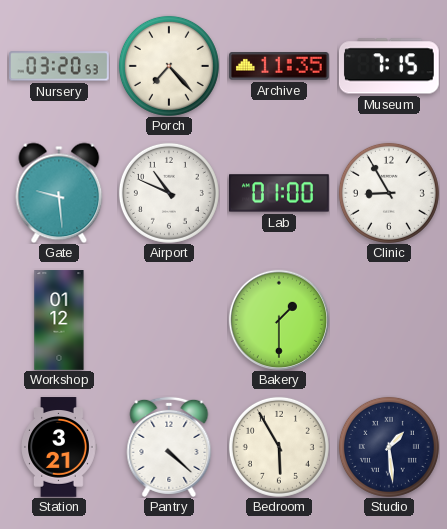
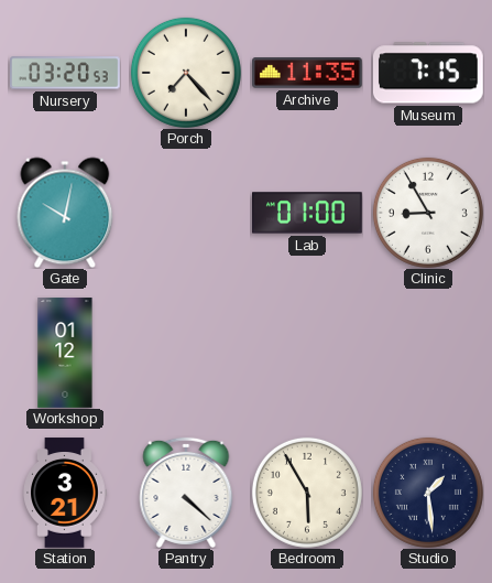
Gate: 9:29 -> 10:02 (65, 213)
Airport: 10:49 -> none (169, 193)
Bakery: 1:30 -> none (278, 319)
